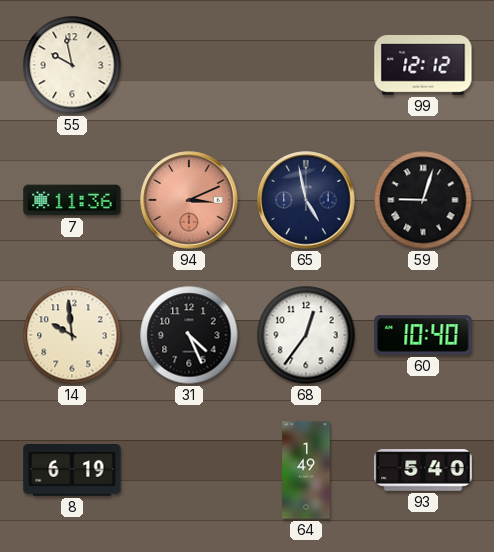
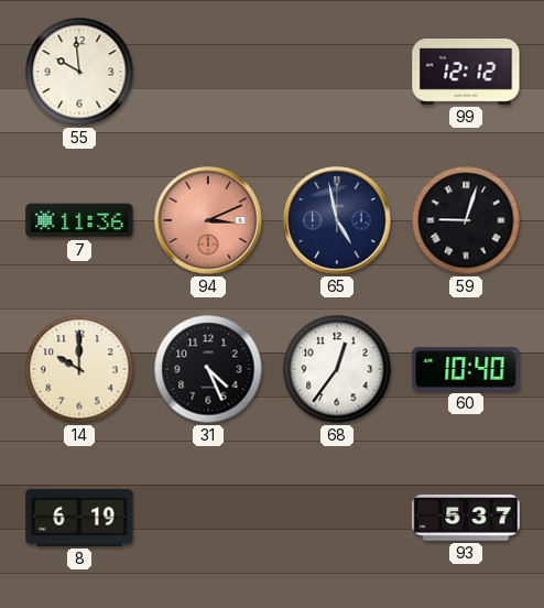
55: 9:58 -> 9:59 (79, 72)
14: 9:59 -> 10:00 (79, 369)
64: 1:49 -> none (306, 470)
93: 5:40 -> 5:37 (466, 518)
